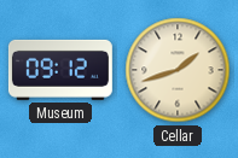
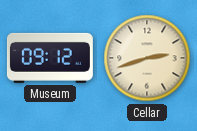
Cellar: 1:42 -> 2:42 (147, 58)
